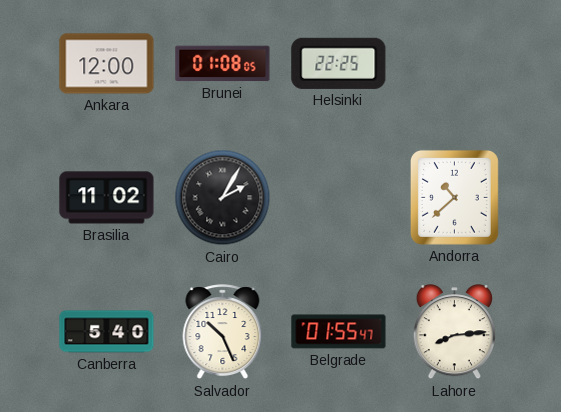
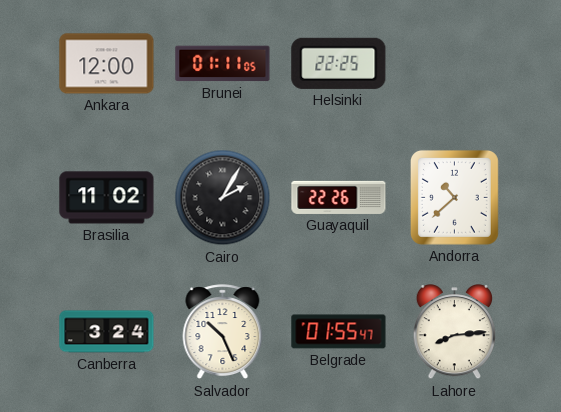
Brunei: 01:08 -> 01:11 (223, 64)
Guayaquil: none -> 22:26 (339, 197)
Canberra: 5:40 -> 3:24 (107, 332)
